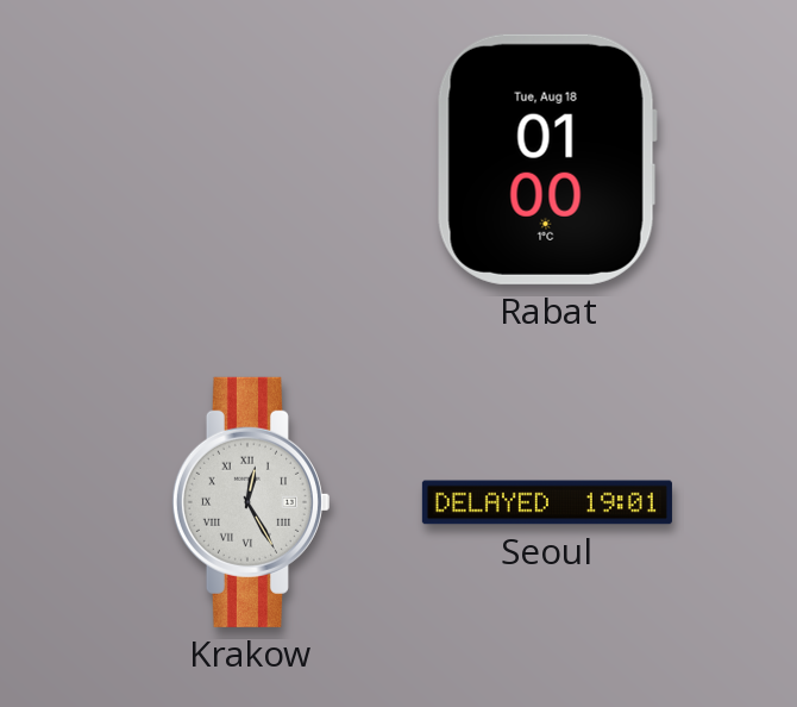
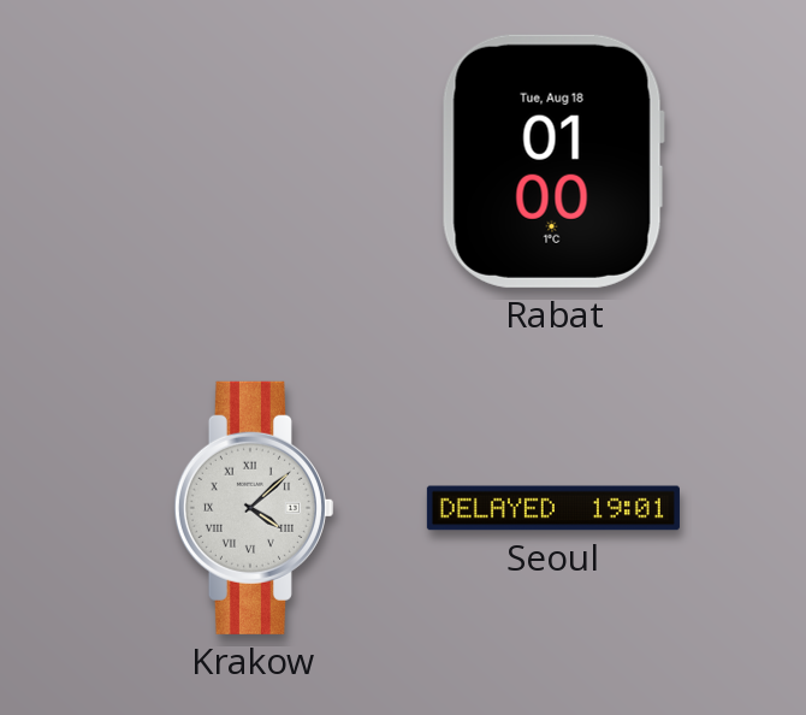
Krakow: 12:25 -> 4:08 (253, 508)
